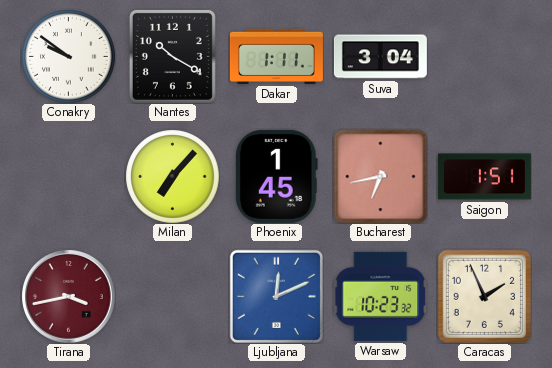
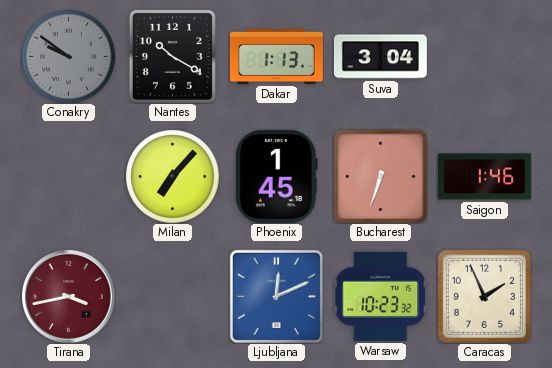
Conakry dial: white -> grey (68, 56)
Dakar: 1:11 -> 1:13 (276, 56)
Bucharest: 6:43 -> 6:33 (380, 176)
Saigon: 1:51 -> 1:46 (484, 177)
